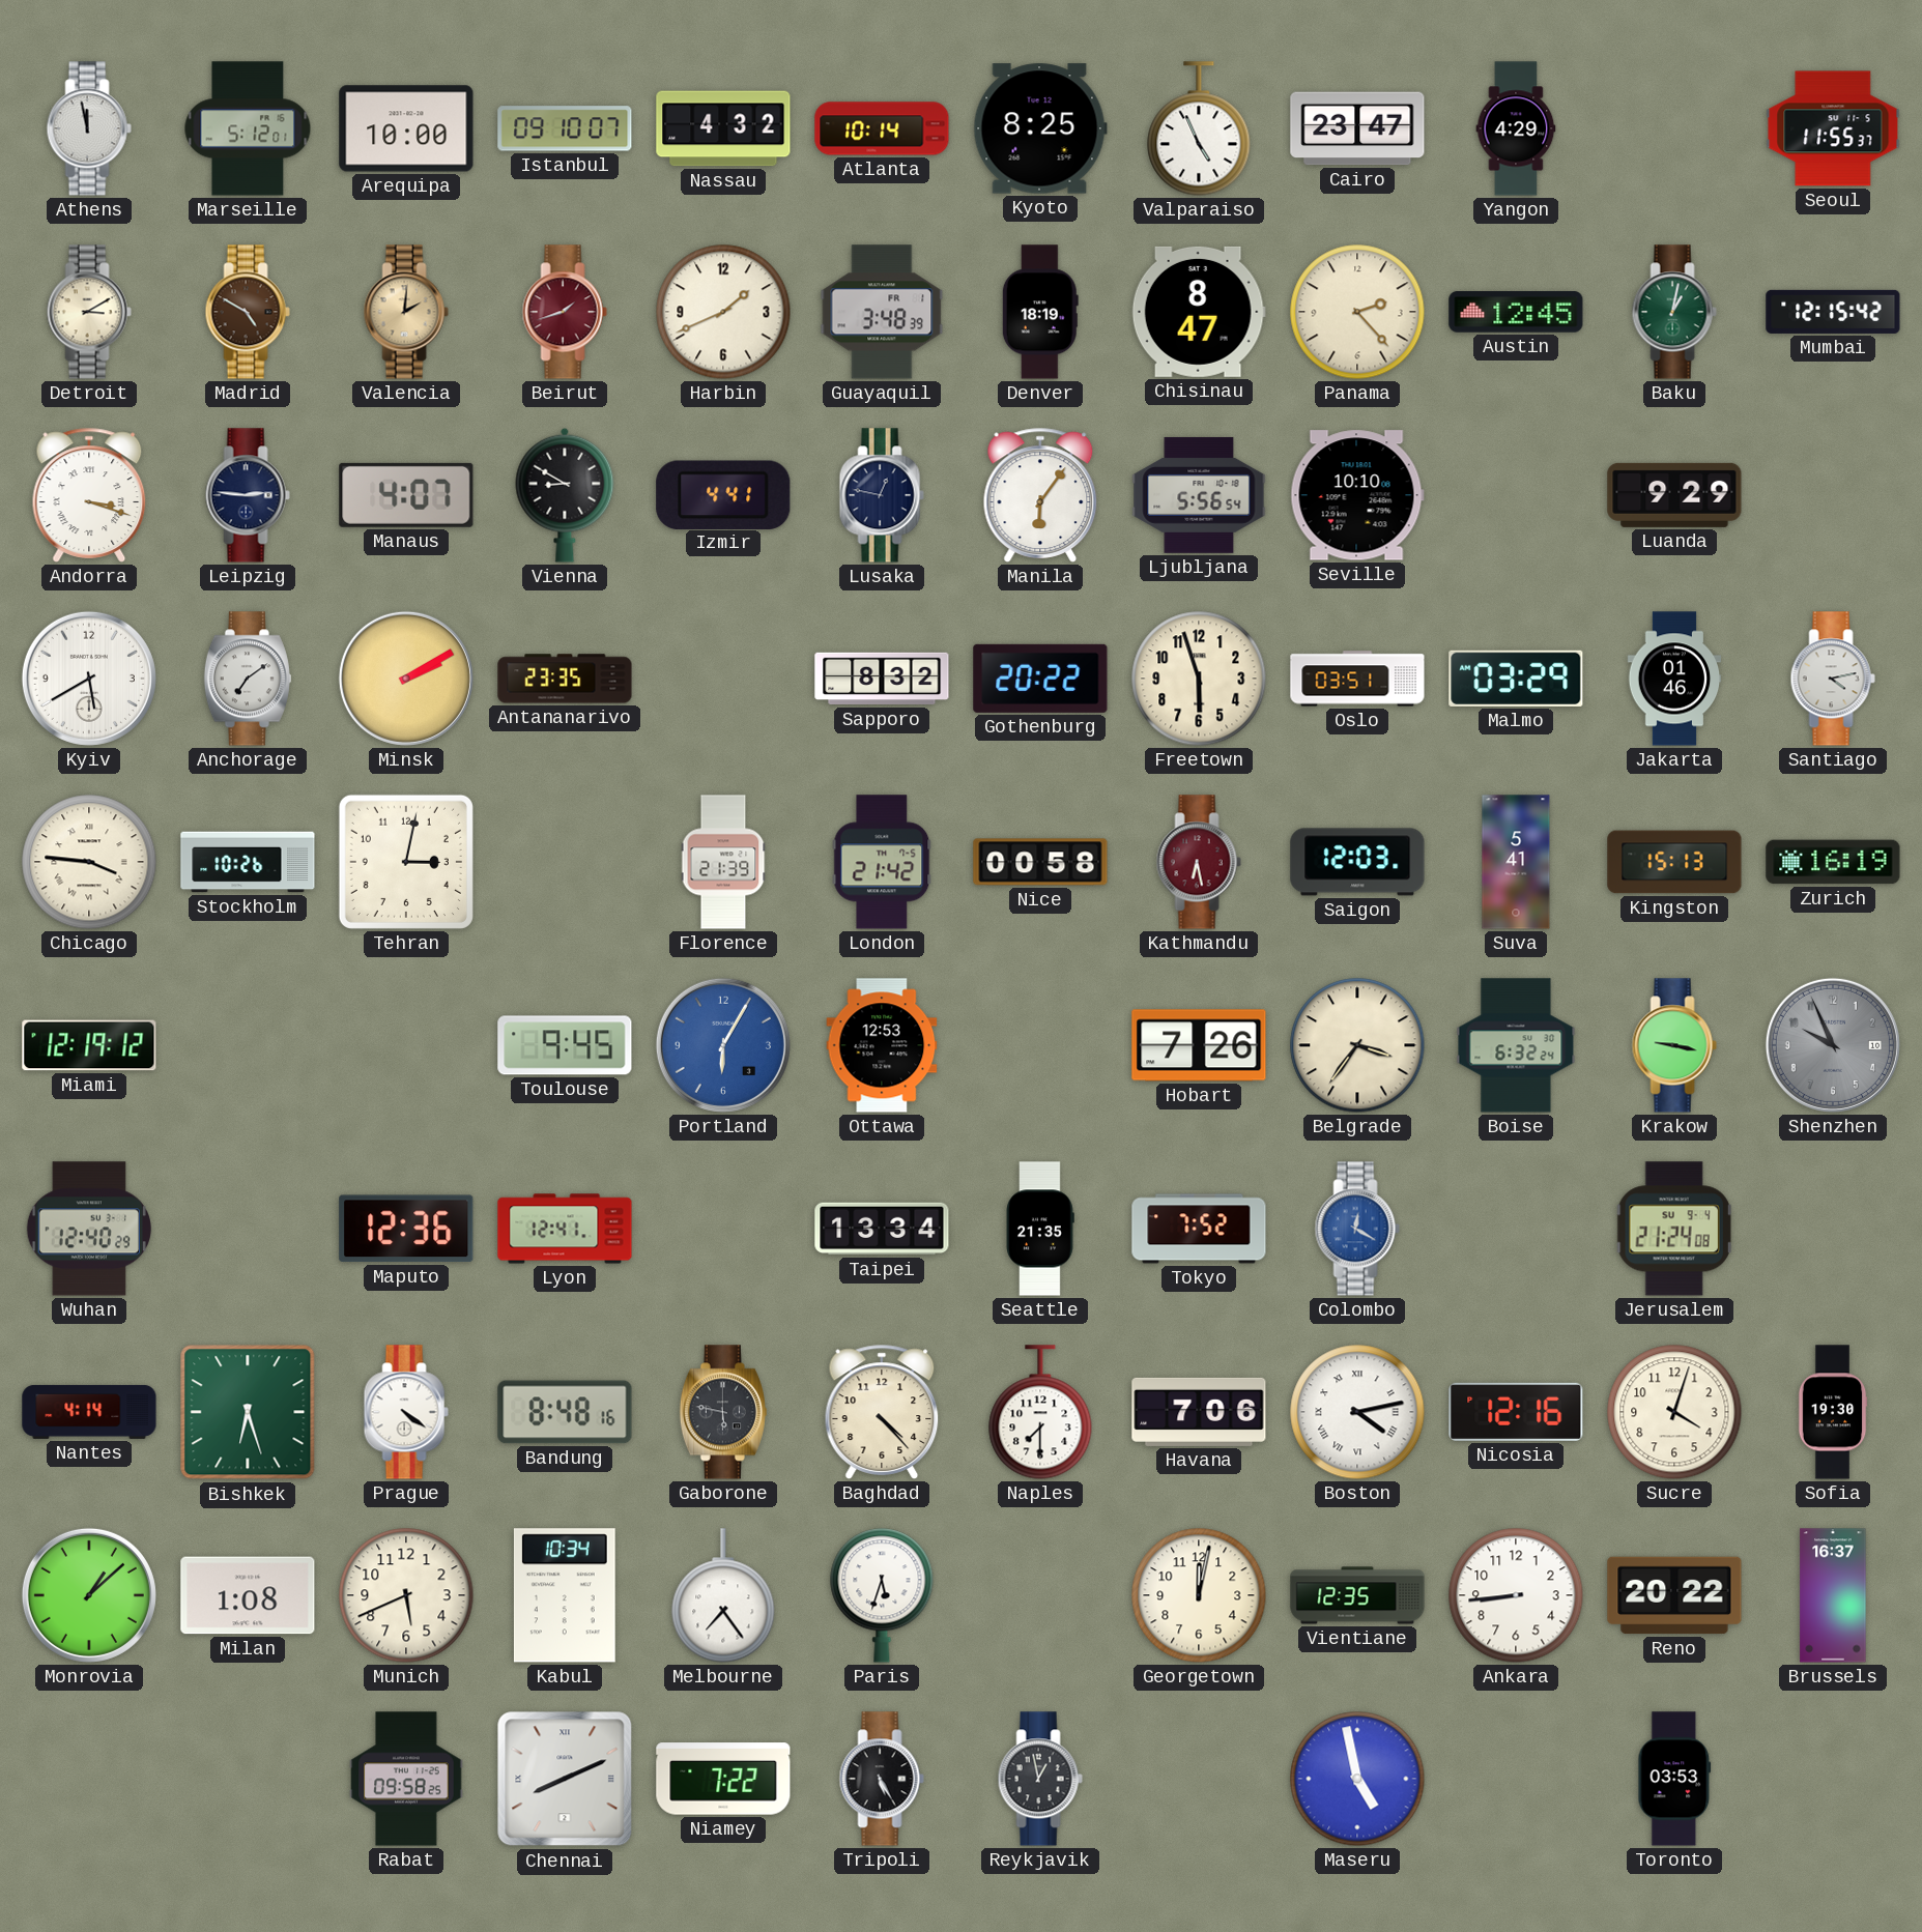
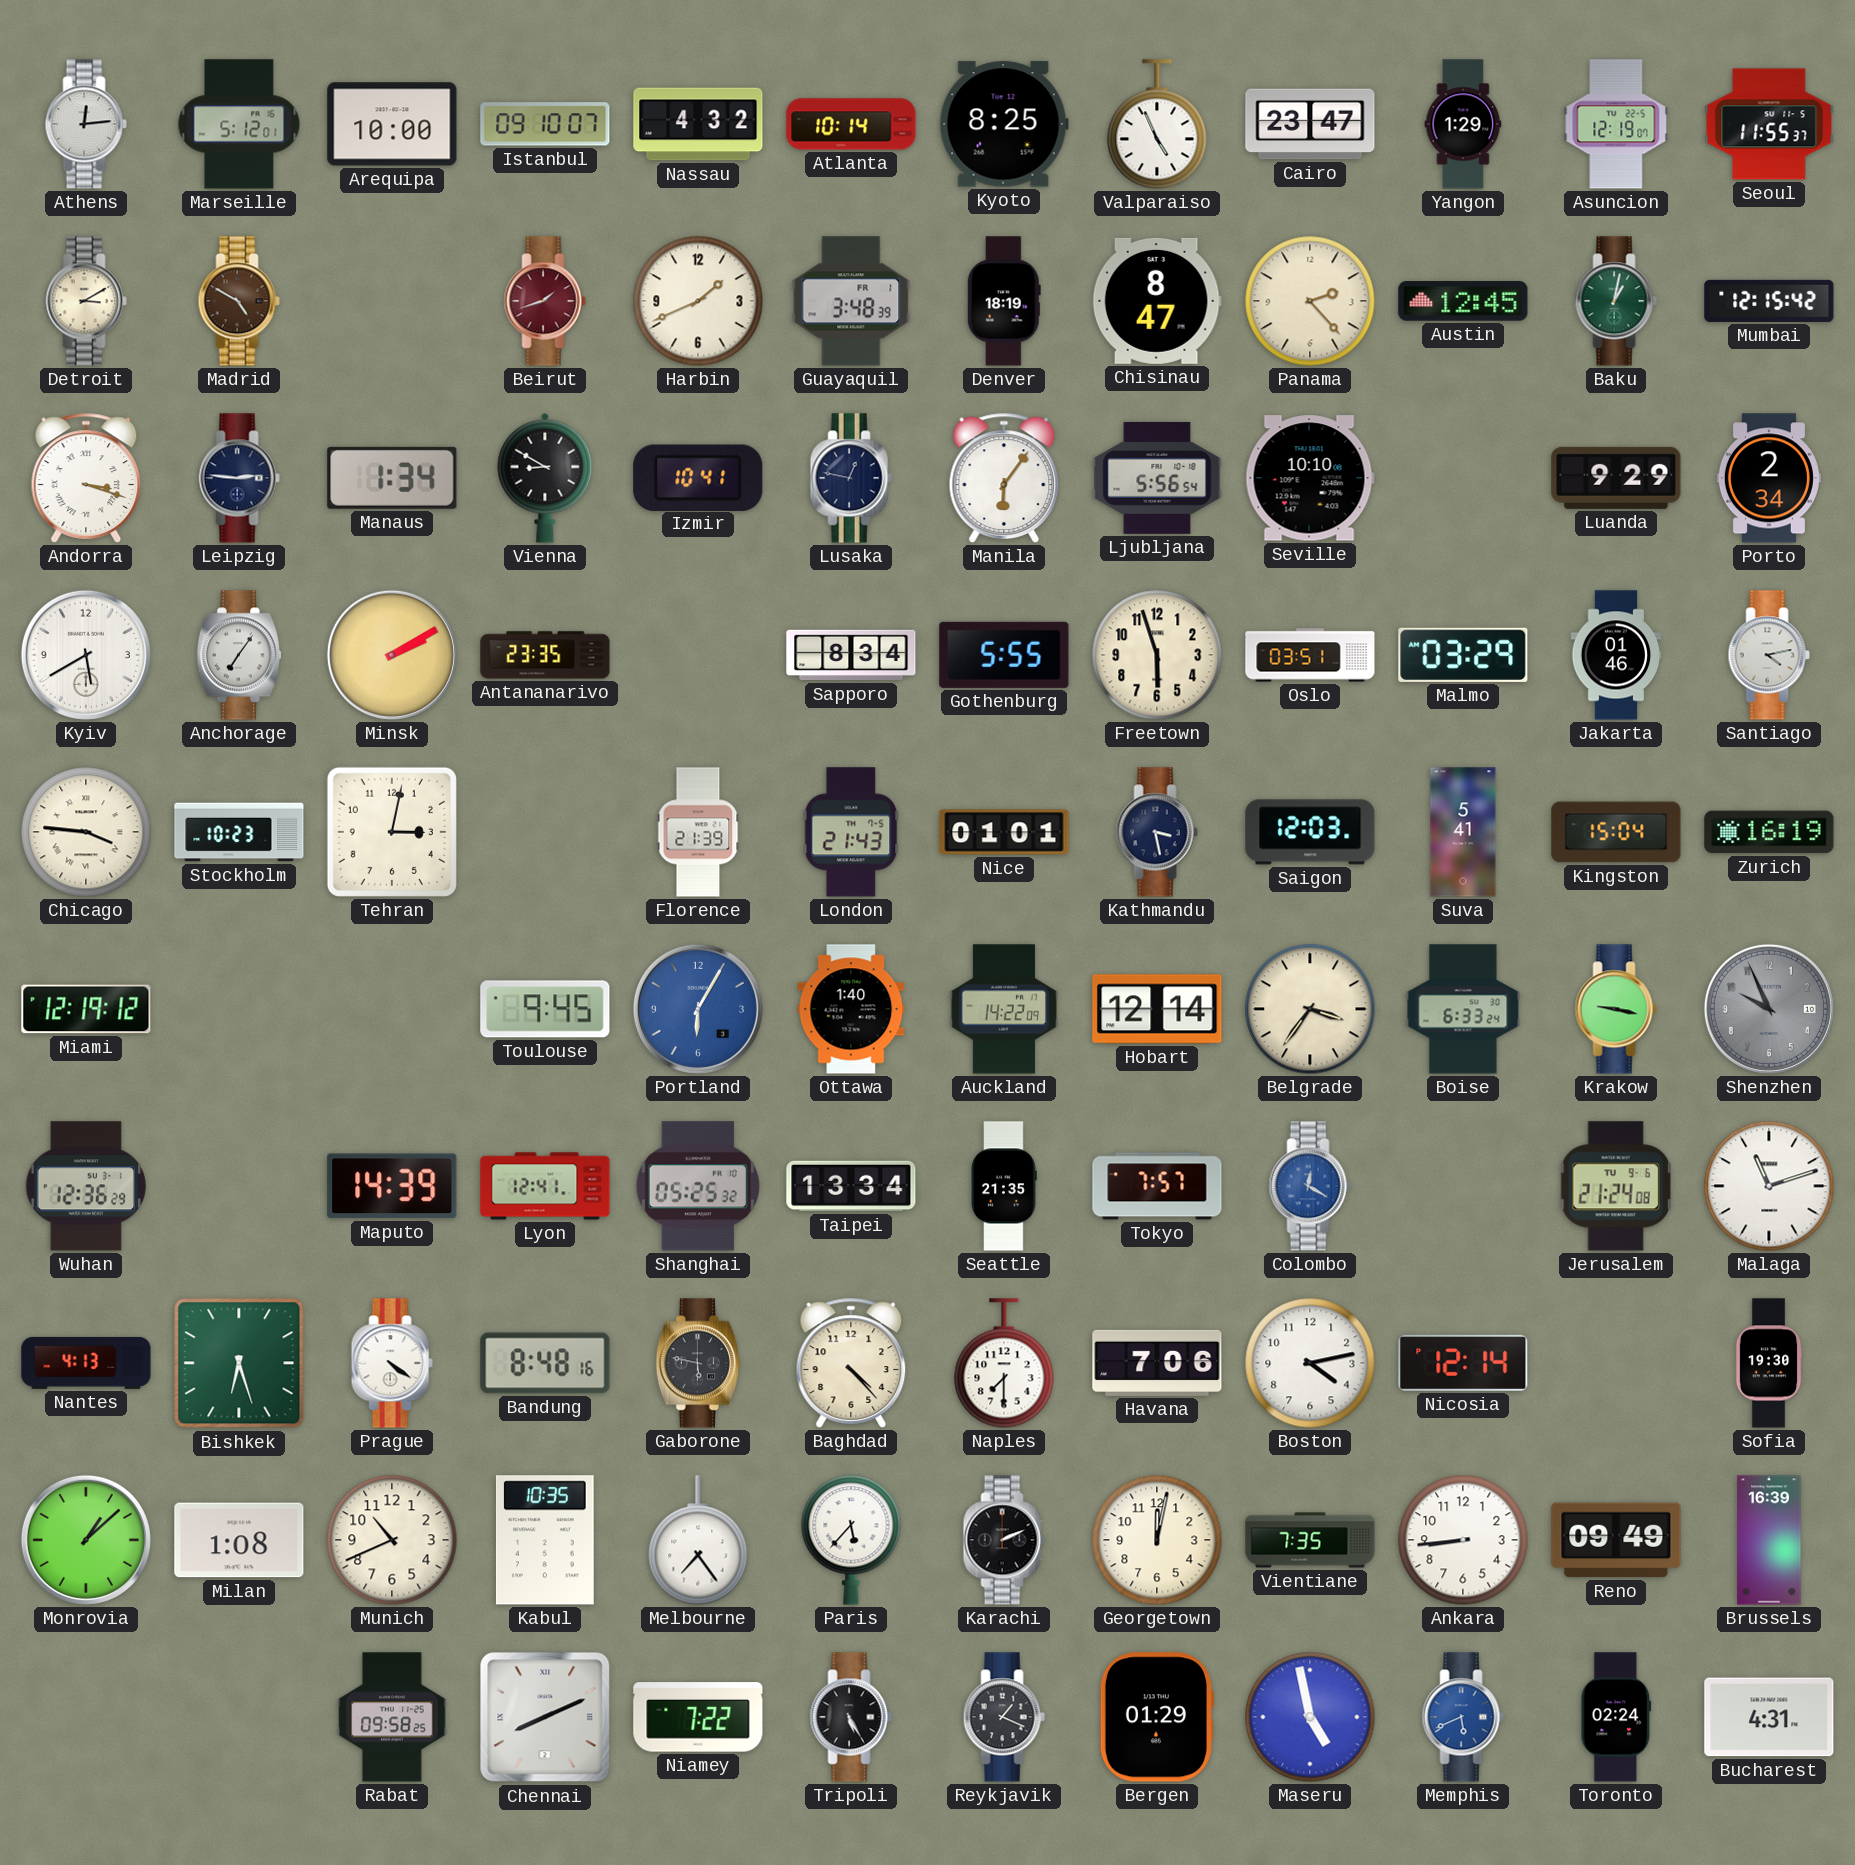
Athens: 11:58 -> 12:14 (86, 124)
Yangon: 4:29 -> 1:29 (1463, 124)
Asuncion: none -> 12:19 (1616, 124)
Valencia: 2:01 -> none (406, 312)
Manaus: 4:07 -> 1:34 (392, 478)
Izmir: 4:41 -> 10:41 (698, 477)
Porto: none -> 2:34 (1769, 478)
Anchorage: 7:09 -> 7:06 (239, 655)
Sapporo: 8:32 -> 8:34 (851, 655)
Gothenburg: 20:22 -> 5:55 (1004, 655)
Stockholm: 10:26 -> 10:23 (239, 832)
London: 21:42 -> 21:43 (851, 832)
Nice: 00:58 -> 01:01 (1004, 832)
Kathmandu: 6:28 -> 3:28 (1157, 832)
Kathmandu dial: burgundy -> navy (1157, 832)
Kingston: 15:13 -> 15:04 (1616, 832)
Ottawa: 12:53 -> 1:40 (851, 1009)
Auckland: none -> 14:22 (1003, 1009)
Hobart: 7:26 -> 12:14 (1157, 1009)
Boise: 6:32 -> 6:33 (1463, 1009)
Wuhan: 12:40 -> 12:36 (85, 1186)
Maputo: 12:36 -> 14:39 (392, 1186)
Shanghai: none -> 05:25 (698, 1186)
Tokyo: 7:52 -> 7:57 (1157, 1186)
Jerusalem date: SU 9-4 -> TU 9-6 (1616, 1186)
Malaga: none -> 11:12 (1769, 1186)
Nantes: 4:14 -> 4:13 (86, 1363)
Boston numerals: Roman -> Arabic (1310, 1363)
Nicosia: 12:16 -> 12:14 (1463, 1363)
Sucre: 4:03 -> none (1674, 1412)
Munich: 5:41 -> 10:41 (392, 1540)
Kabul: 10:34 -> 10:35 (545, 1540)
Paris: 5:33 -> 5:37 (851, 1540)
Karachi: none -> 2:11 (1004, 1540)
Vientiane: 12:35 -> 7:35 (1310, 1540)
Reno: 20:22 -> 09:49 (1616, 1540)
Brussels: 16:37 -> 16:39 (1769, 1540)
Reykjavik: 12:58 -> 1:19 (1004, 1717)
Bergen: none -> 01:29 (1156, 1717)
Memphis: none -> 5:41 (1463, 1717)
Toronto: 03:53 -> 02:24 (1616, 1717)
Bucharest: none -> 4:31 (1769, 1717)
